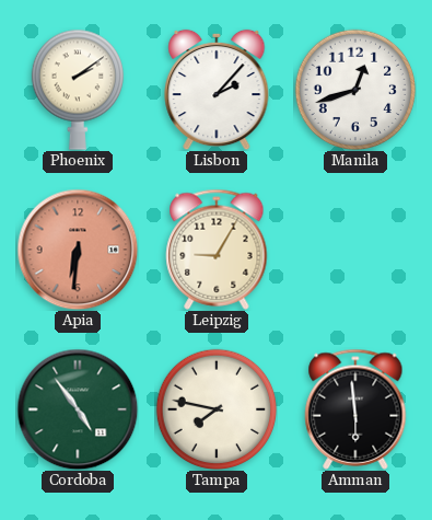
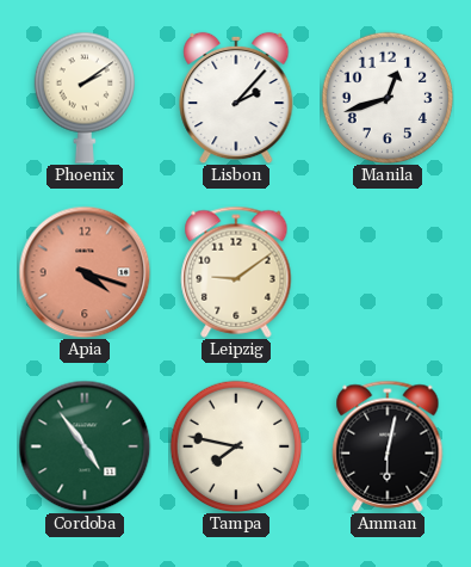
Apia: 6:31 -> 4:18 (85, 272)
Leipzig: 9:05 -> 9:09 (236, 272)
Amman: 5:59 -> 6:02 (388, 446)
